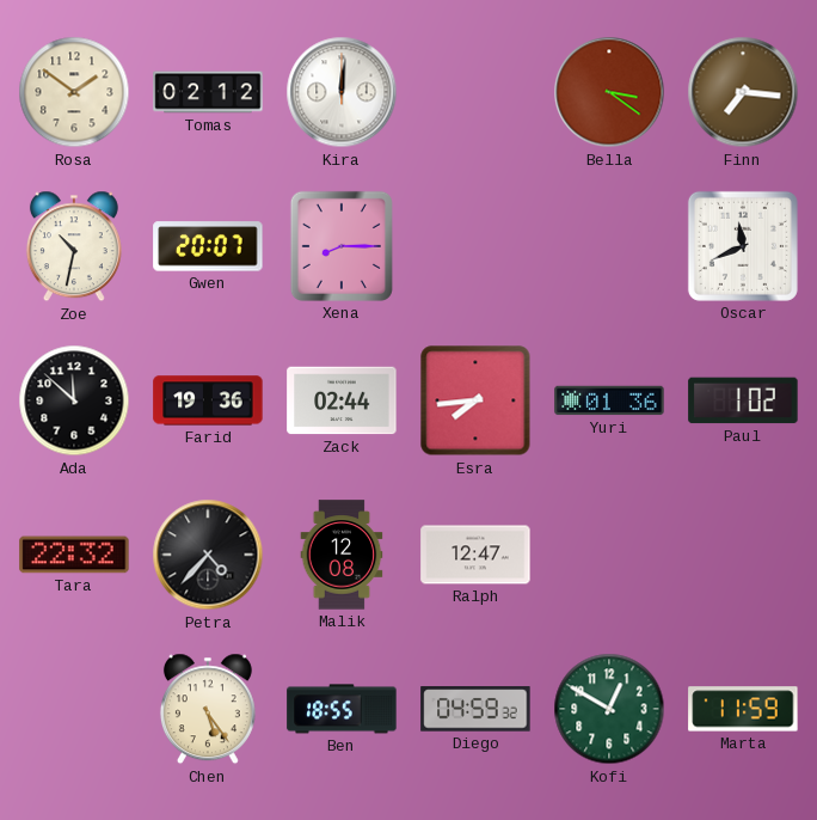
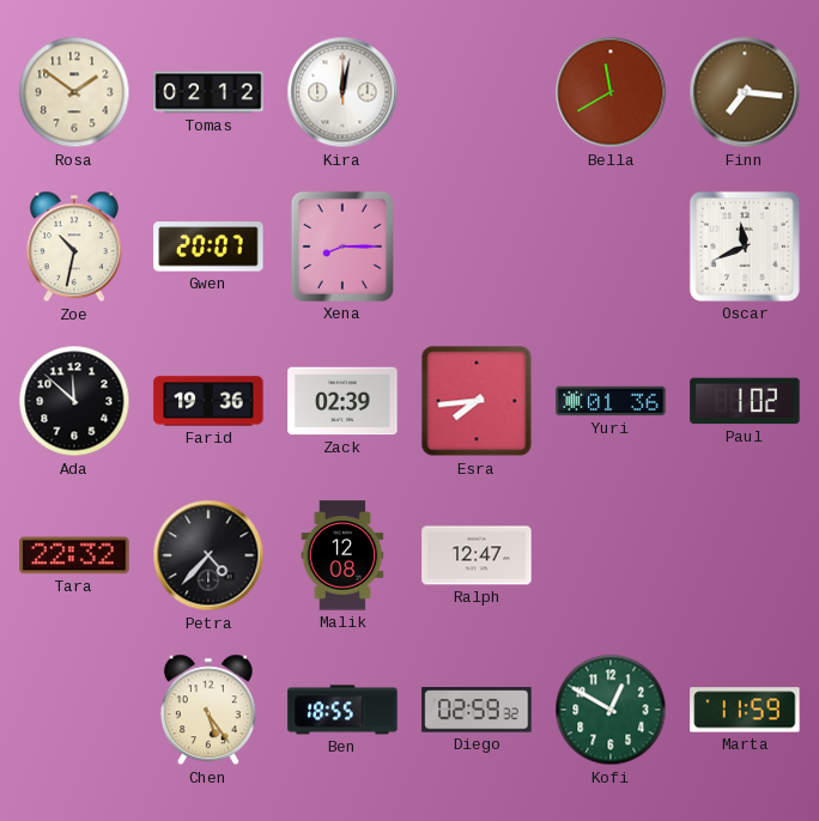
Kira: 12:01 -> 12:02 (342, 92)
Bella: 3:21 -> 11:40 (611, 92)
Zack: 02:44 -> 02:39 (342, 401)
Diego: 04:59 -> 02:59 (477, 710)
